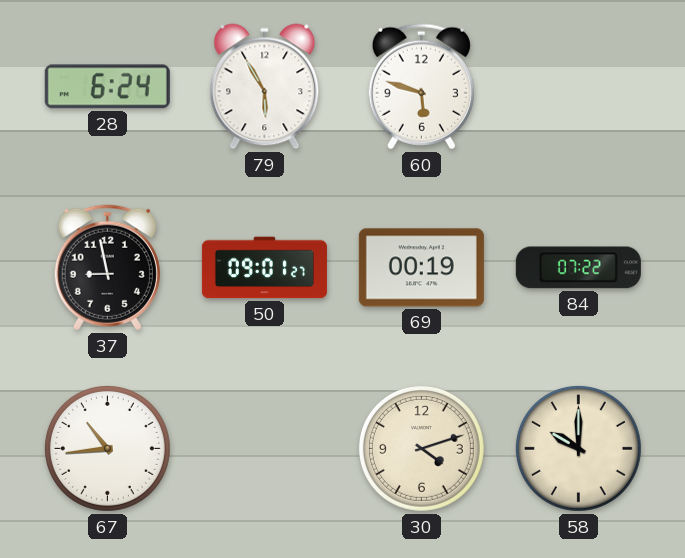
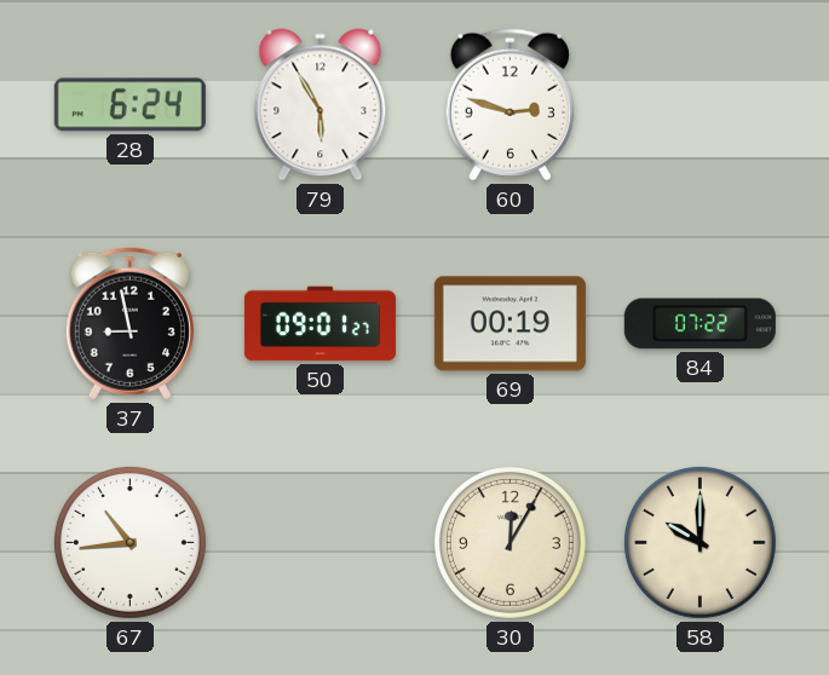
60: 5:48 -> 2:48 (510, 105)
30: 4:12 -> 12:05 (510, 542)
